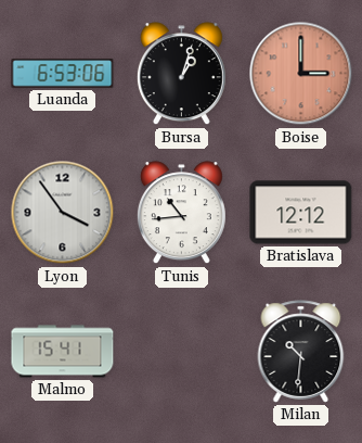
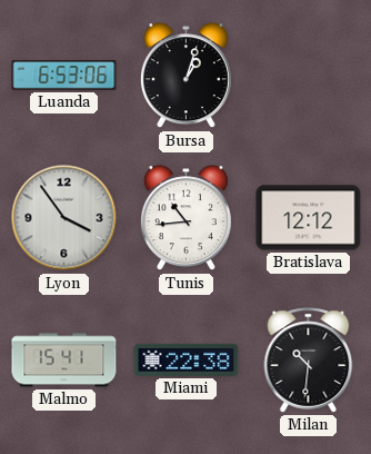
Boise: 3:00 -> none (301, 74)
Miami: none -> 22:38 (187, 359)
